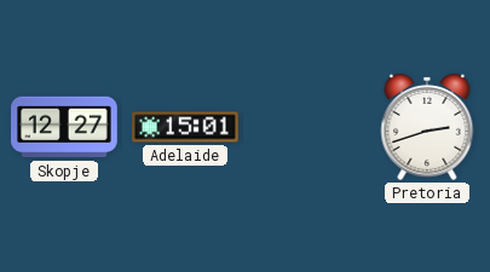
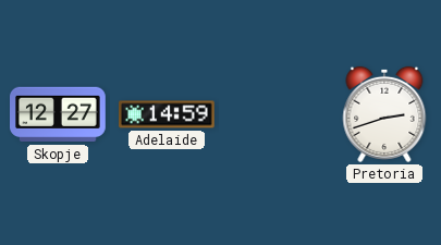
Adelaide: 15:01 -> 14:59 (168, 114)
